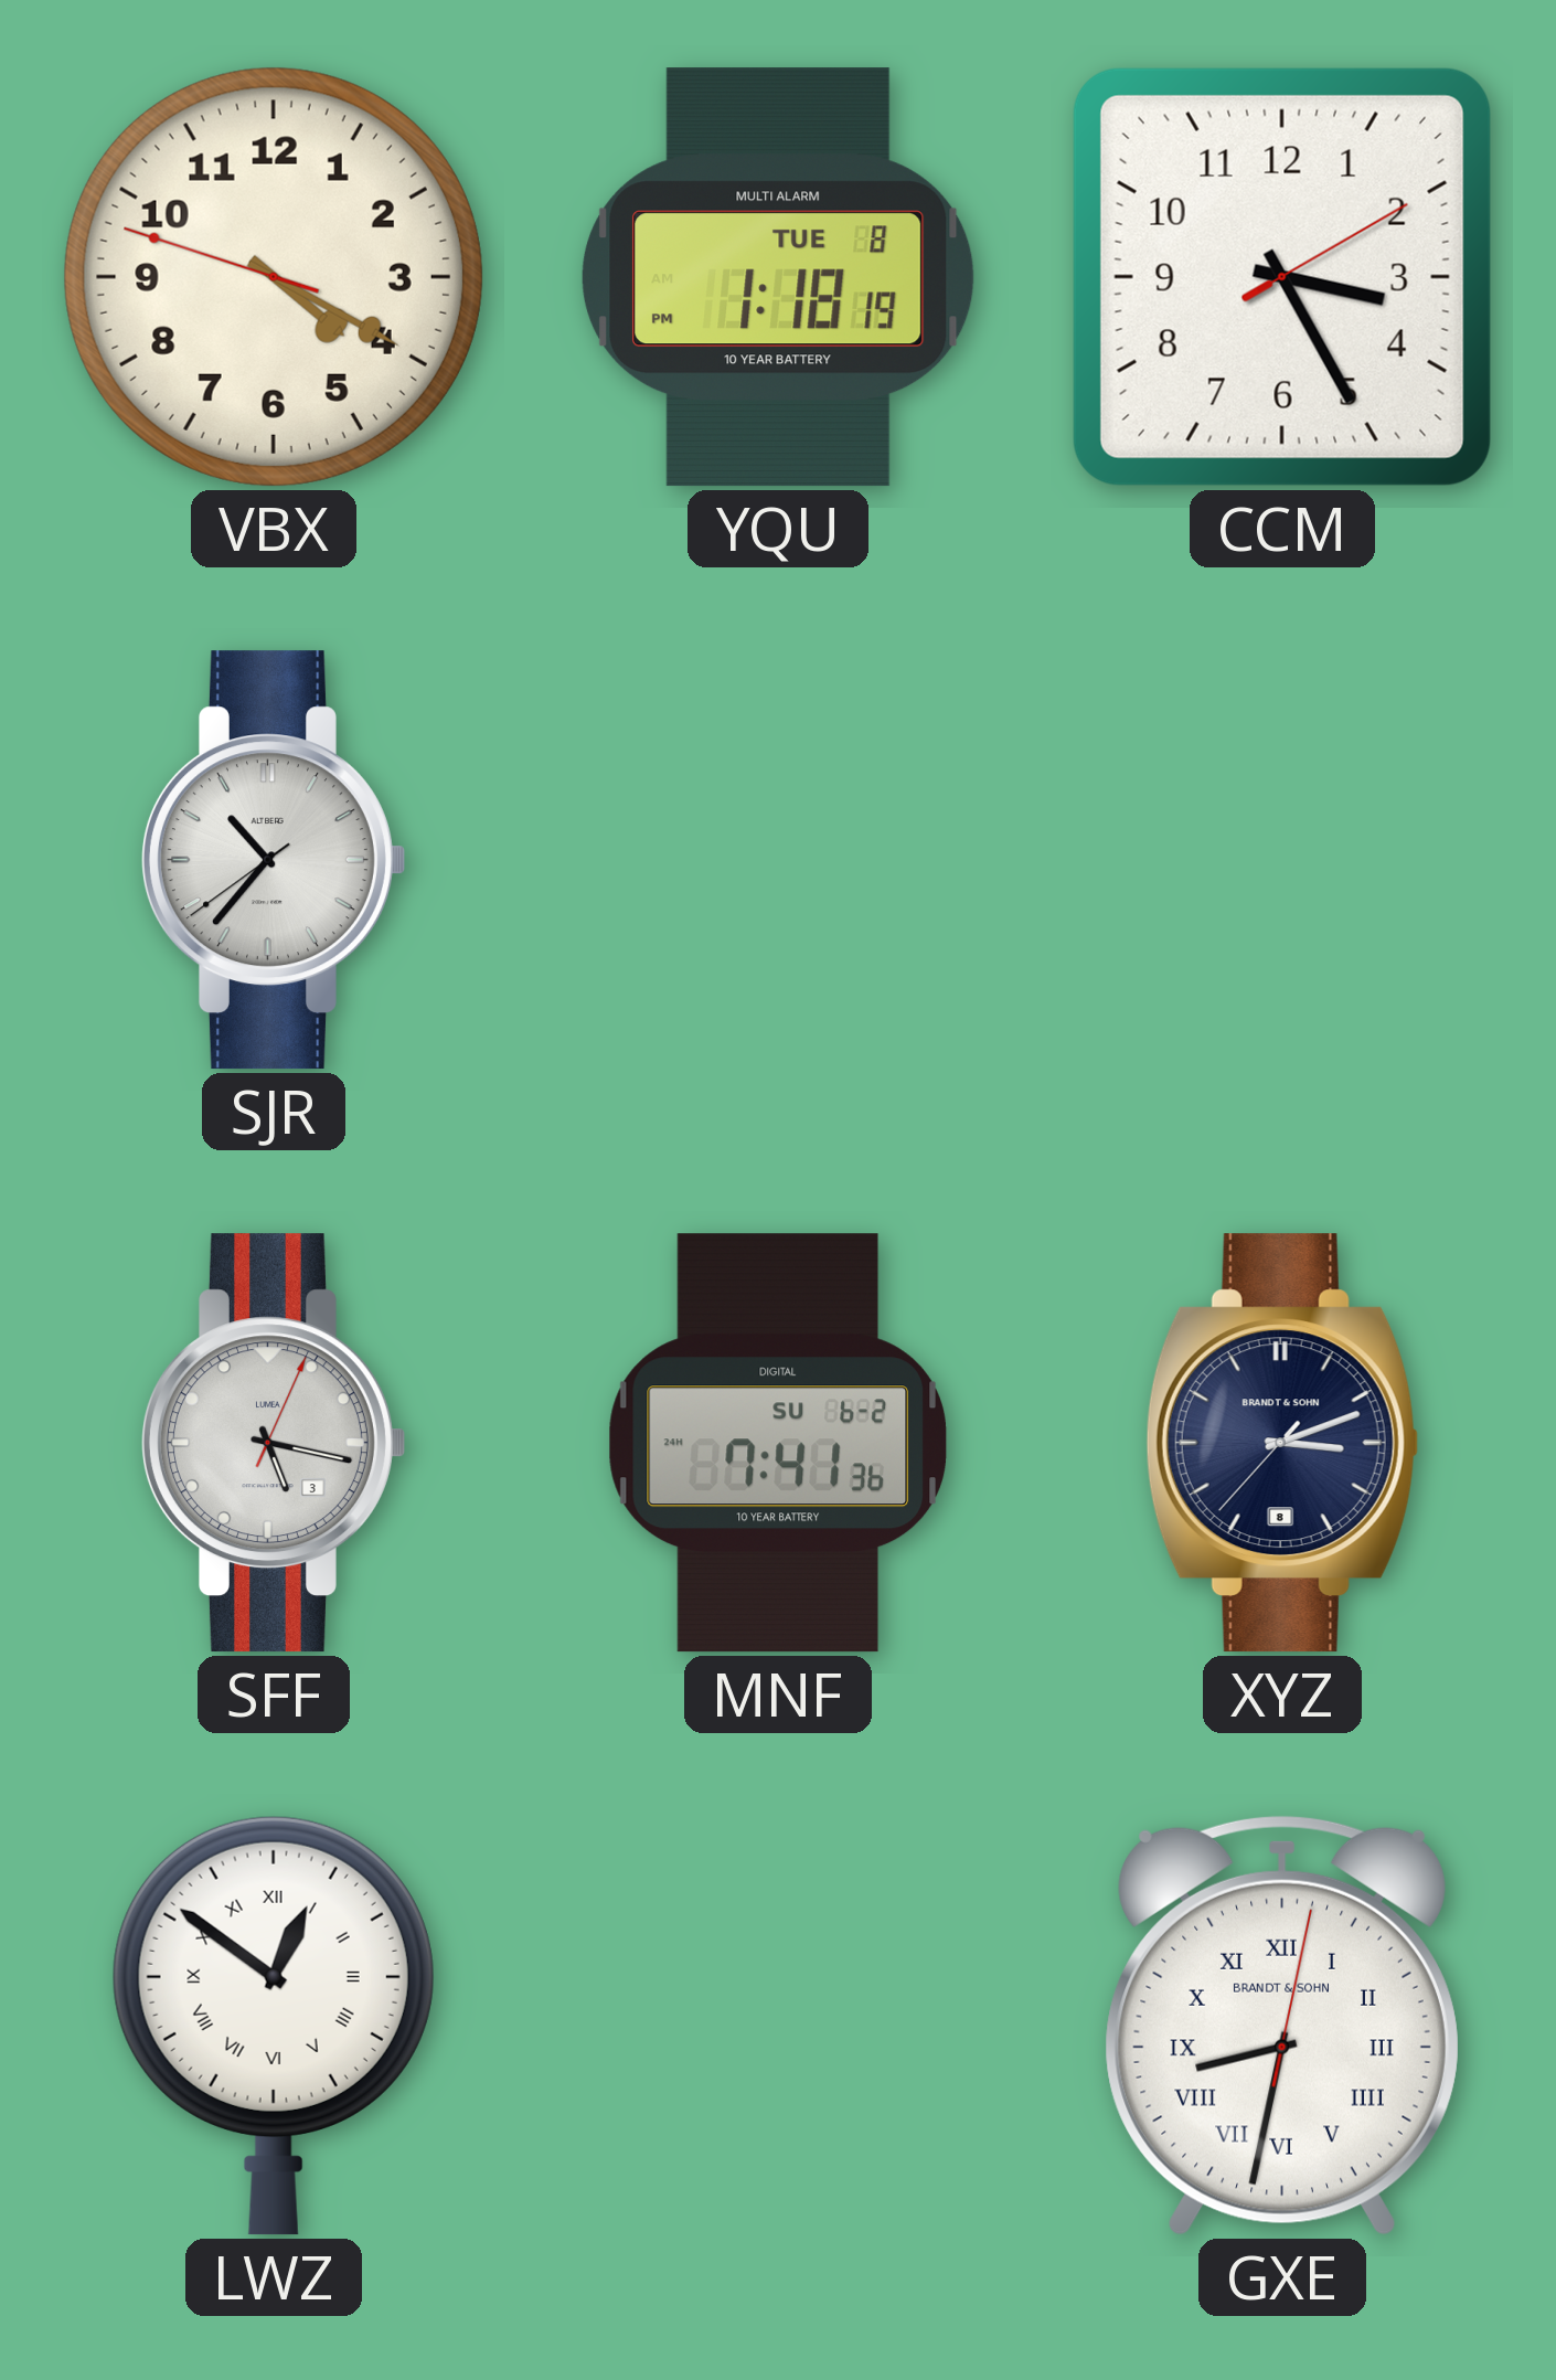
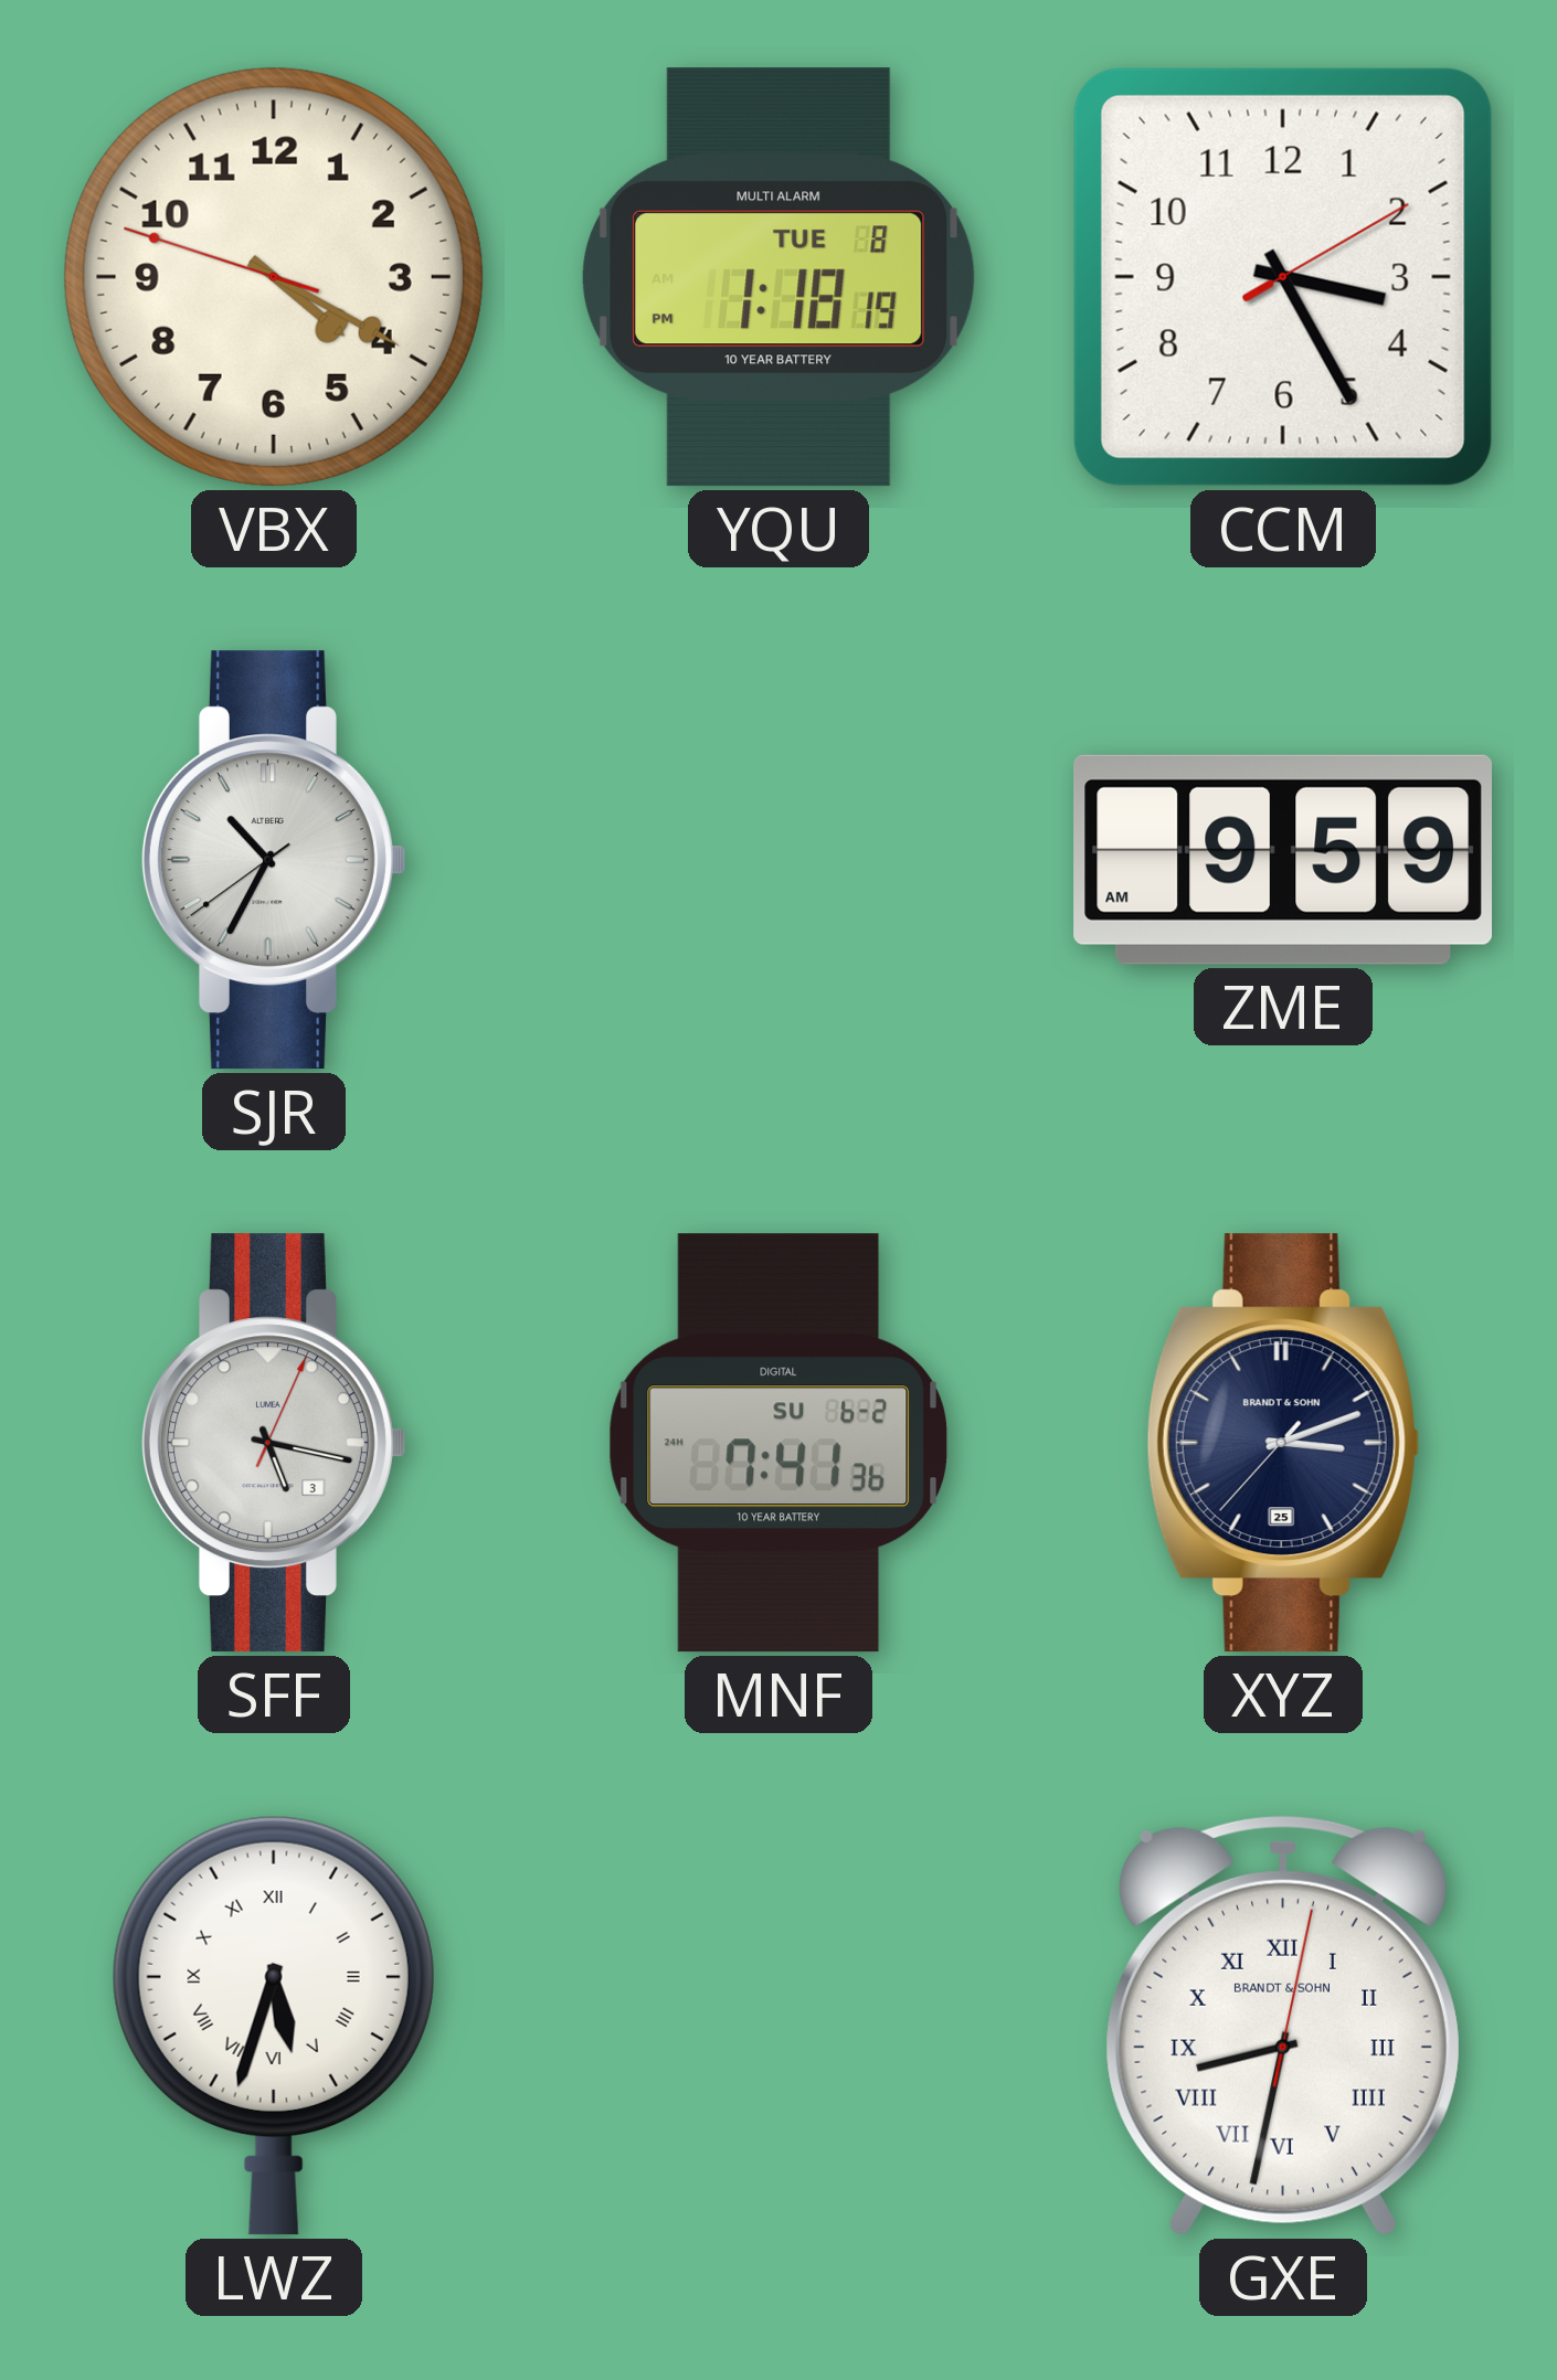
SJR: 10:36 -> 10:34 (274, 860)
ZME: none -> 9:59 (1282, 860)
XYZ date: 8 -> 25 (1283, 1443)
LWZ: 12:51 -> 5:33 (274, 2026)
